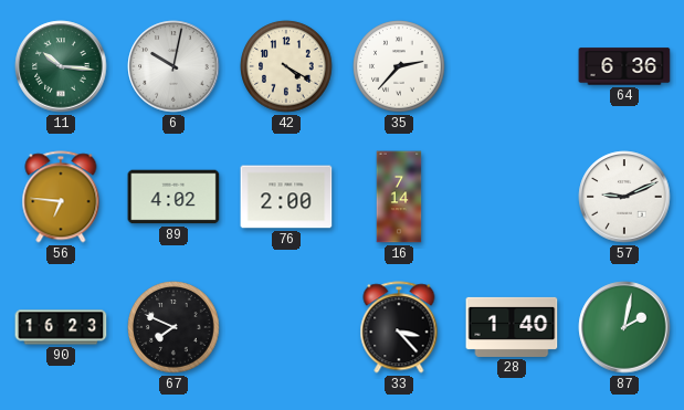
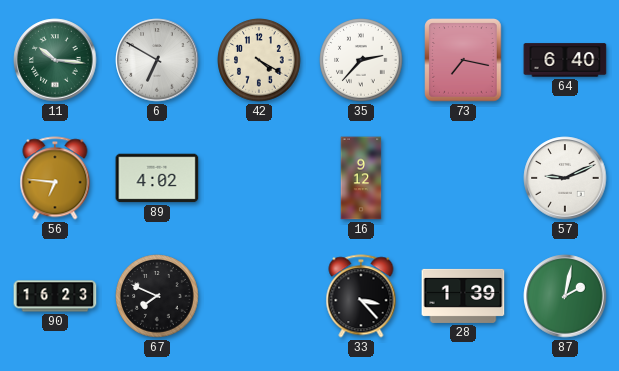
6: 10:02 -> 6:50 (157, 60)
73: none -> 7:17 (463, 60)
64: 6:36 -> 6:40 (565, 60)
76: 2:00 -> none (286, 197)
16: 7:14 -> 9:12 (361, 178)
28: 1:40 -> 1:39 (463, 296)
